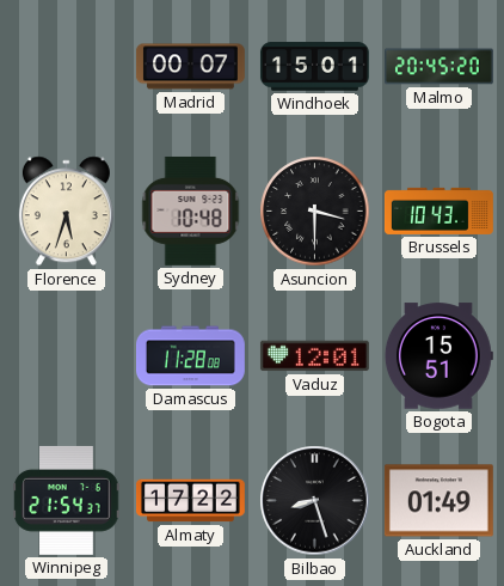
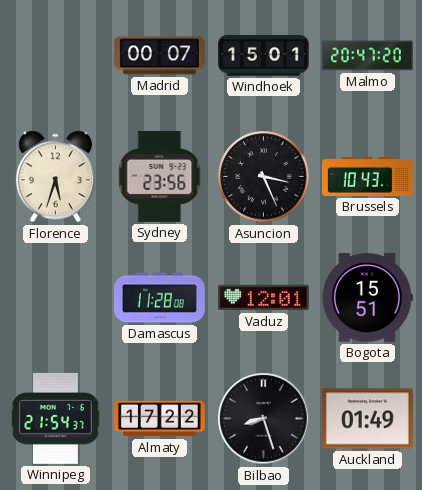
Malmo: 20:45 -> 20:47 (367, 56)
Sydney: 10:48 -> 23:56 (160, 176)
Asuncion: 3:30 -> 3:26 (264, 177)
